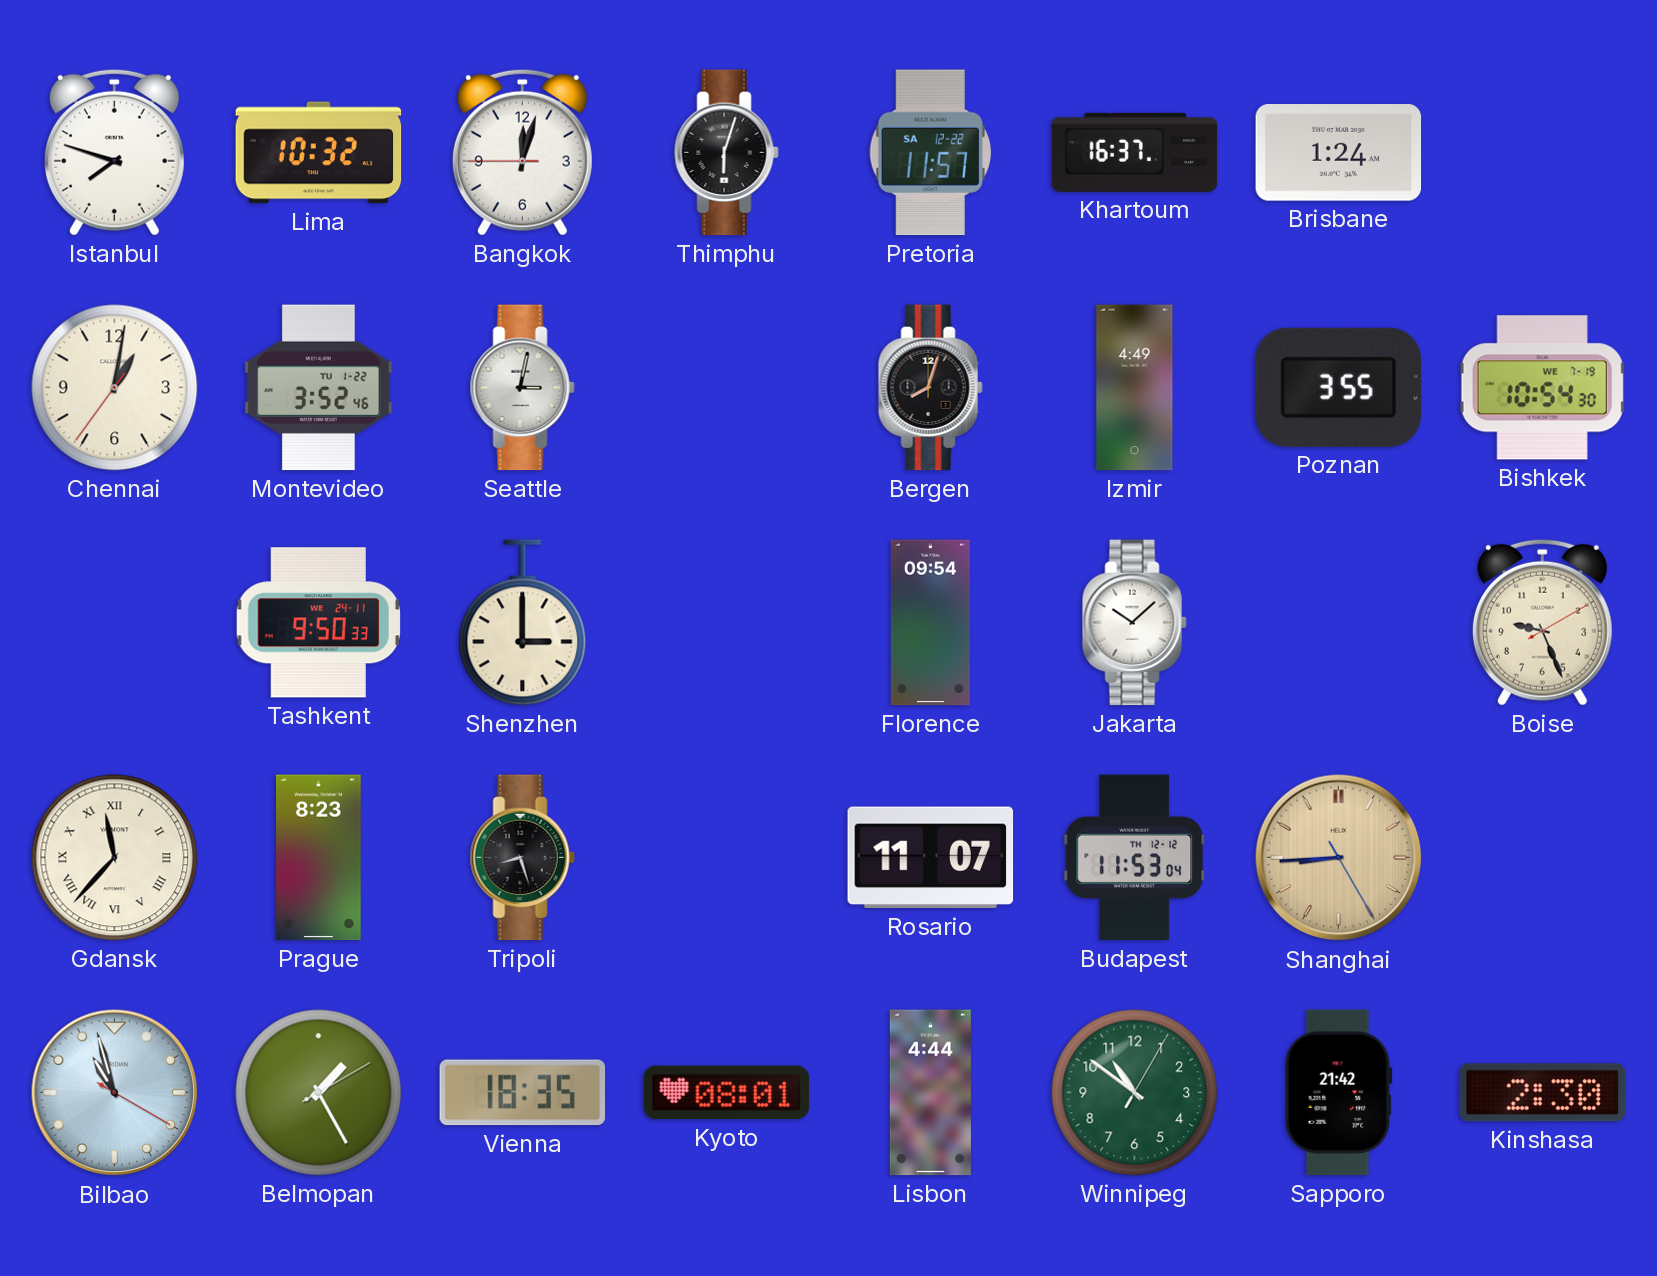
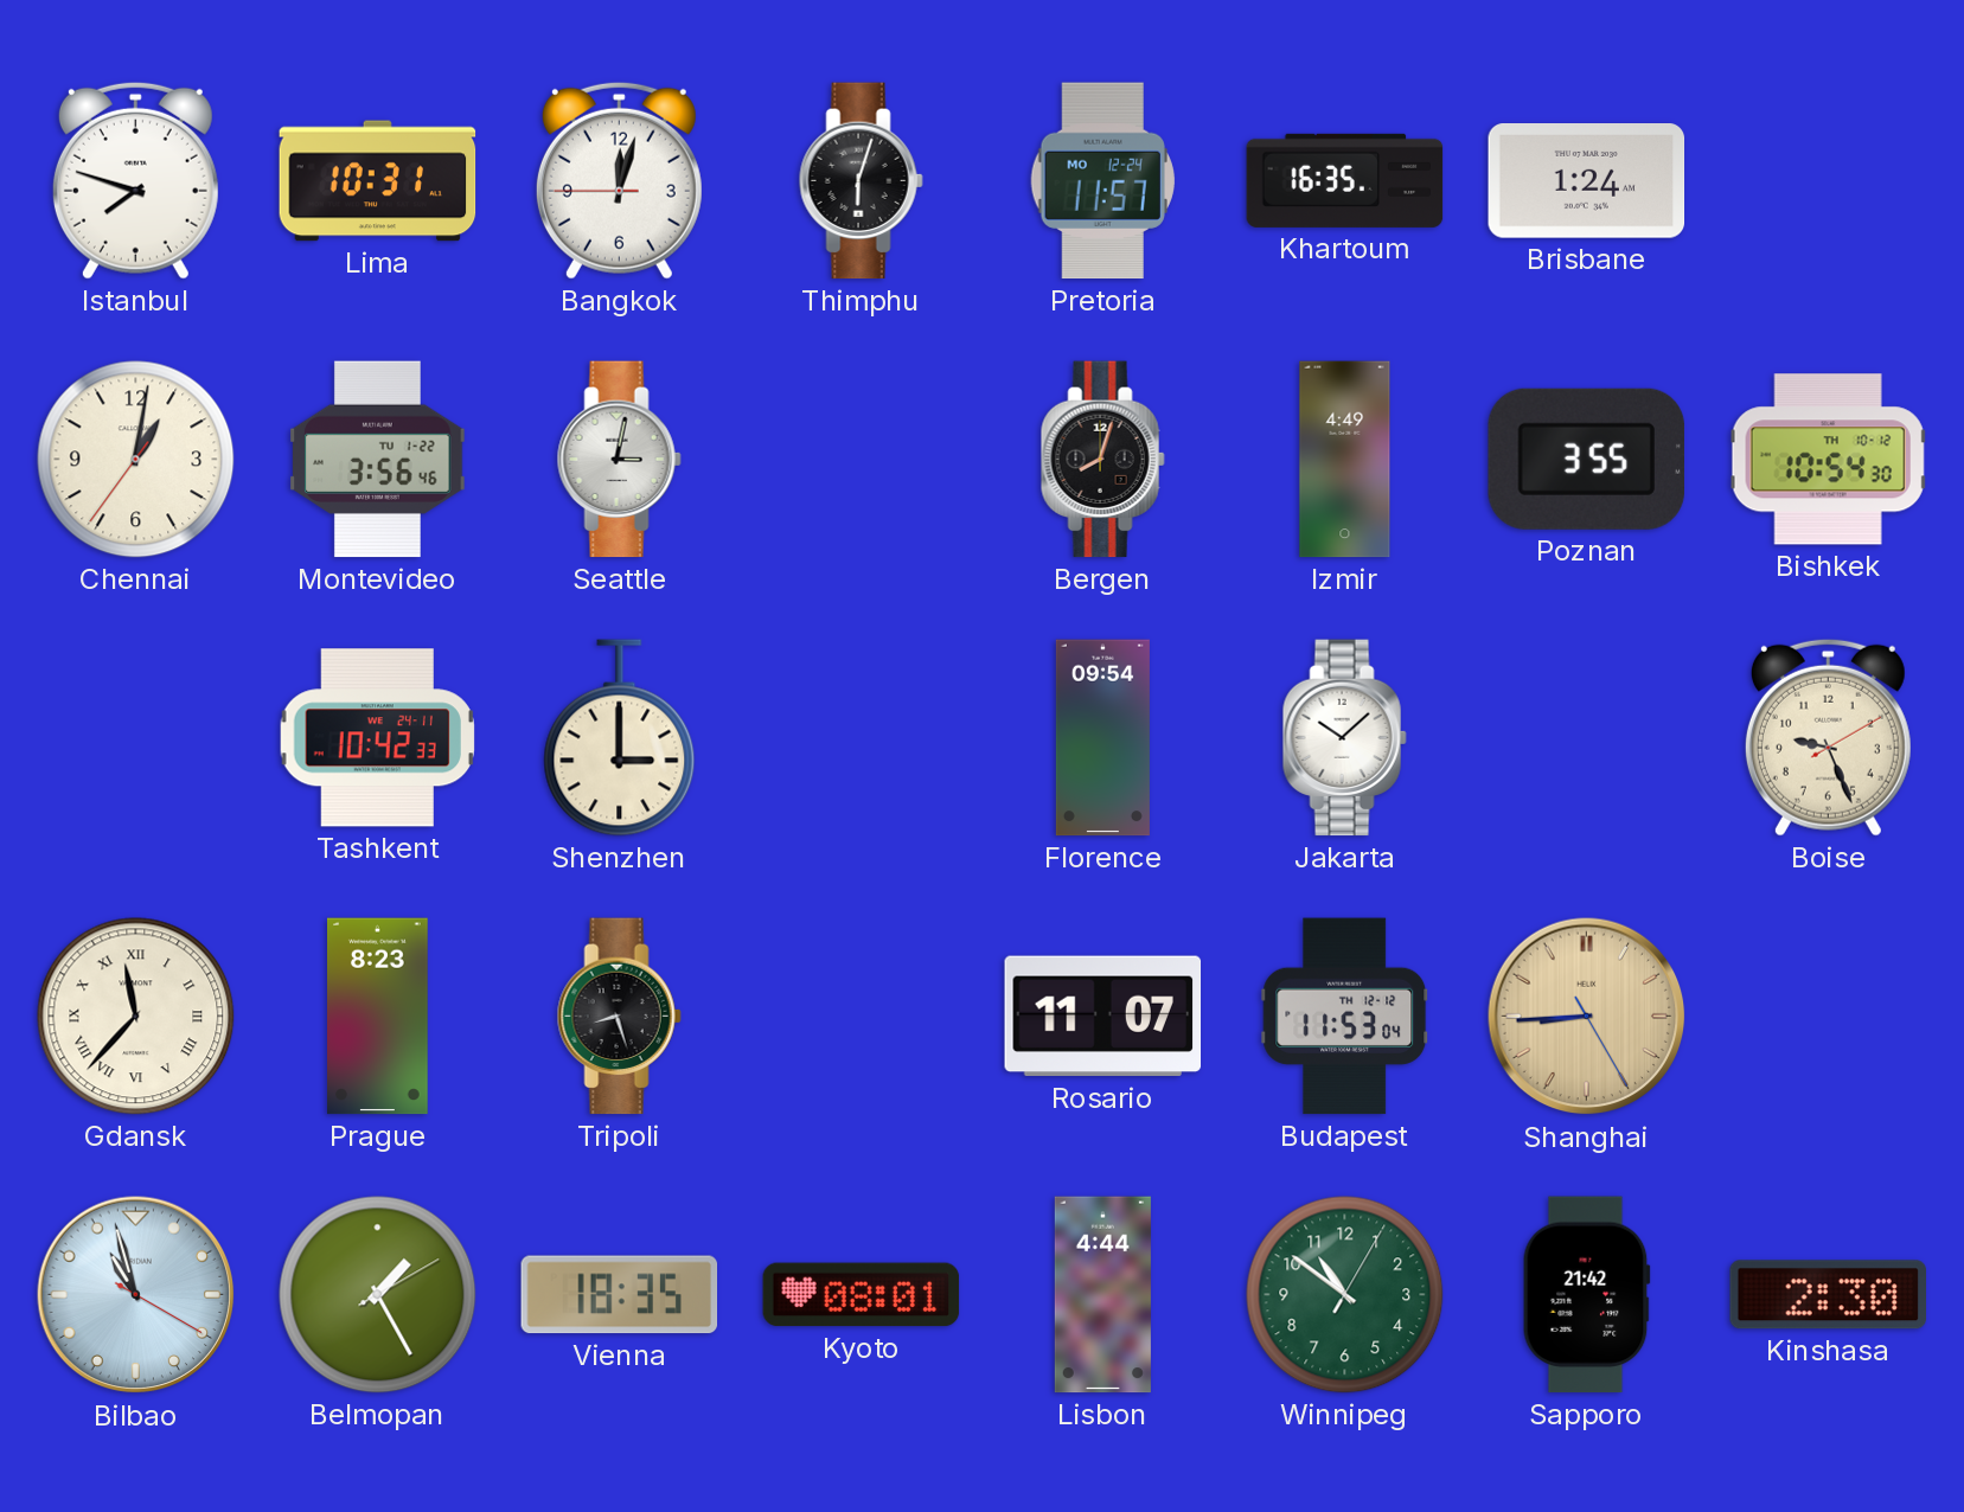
Lima: 10:32 -> 10:31 (378, 181)
Pretoria date: SA 12-22 -> MO 12-24 (1102, 181)
Khartoum: 16:37 -> 16:35 (1345, 180)
Montevideo: 3:52 -> 3:56 (378, 460)
Bishkek date: WE 7-19 -> TH 10-12 (1829, 460)
Tashkent: 9:50 -> 10:42 (377, 738)
